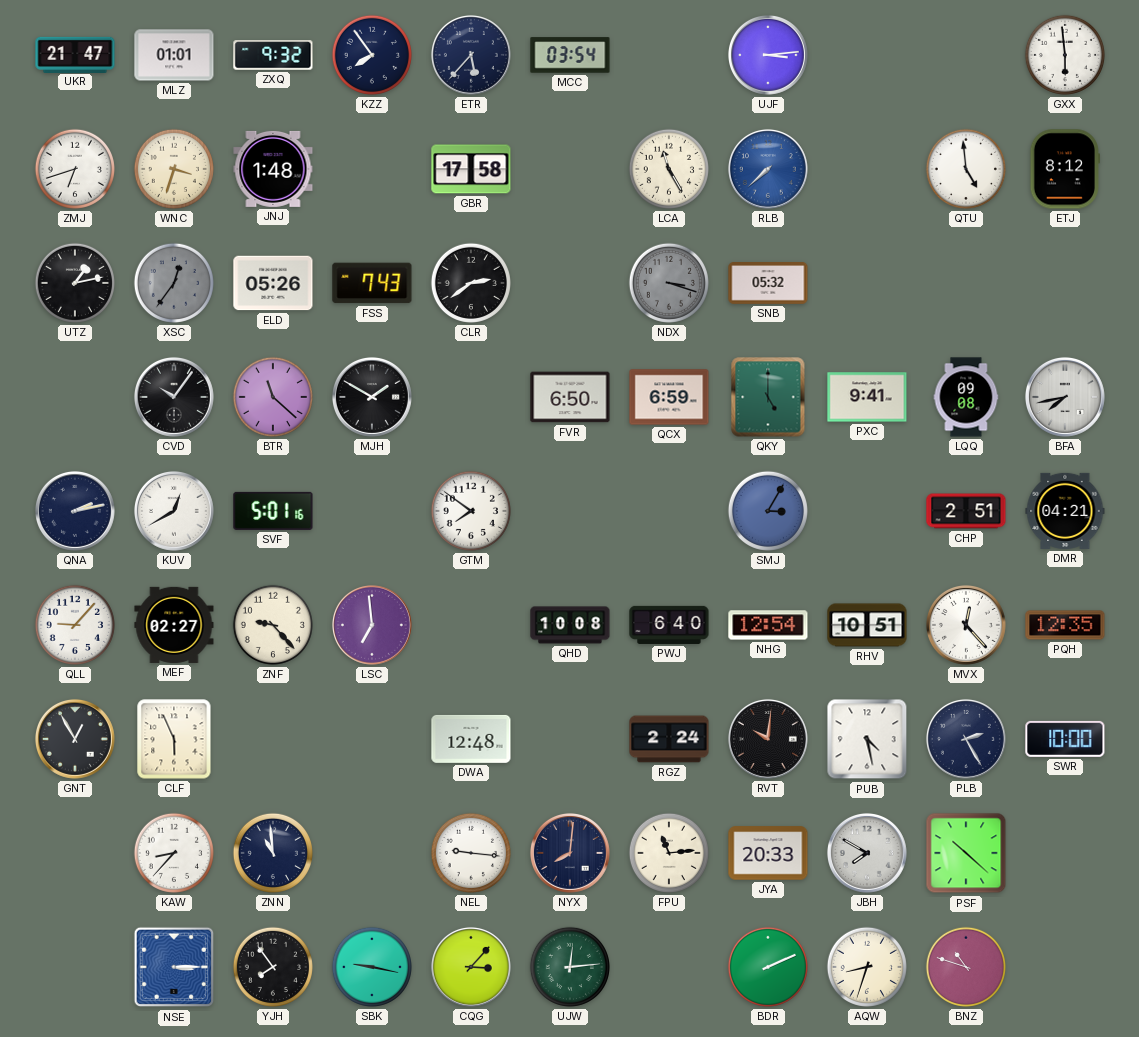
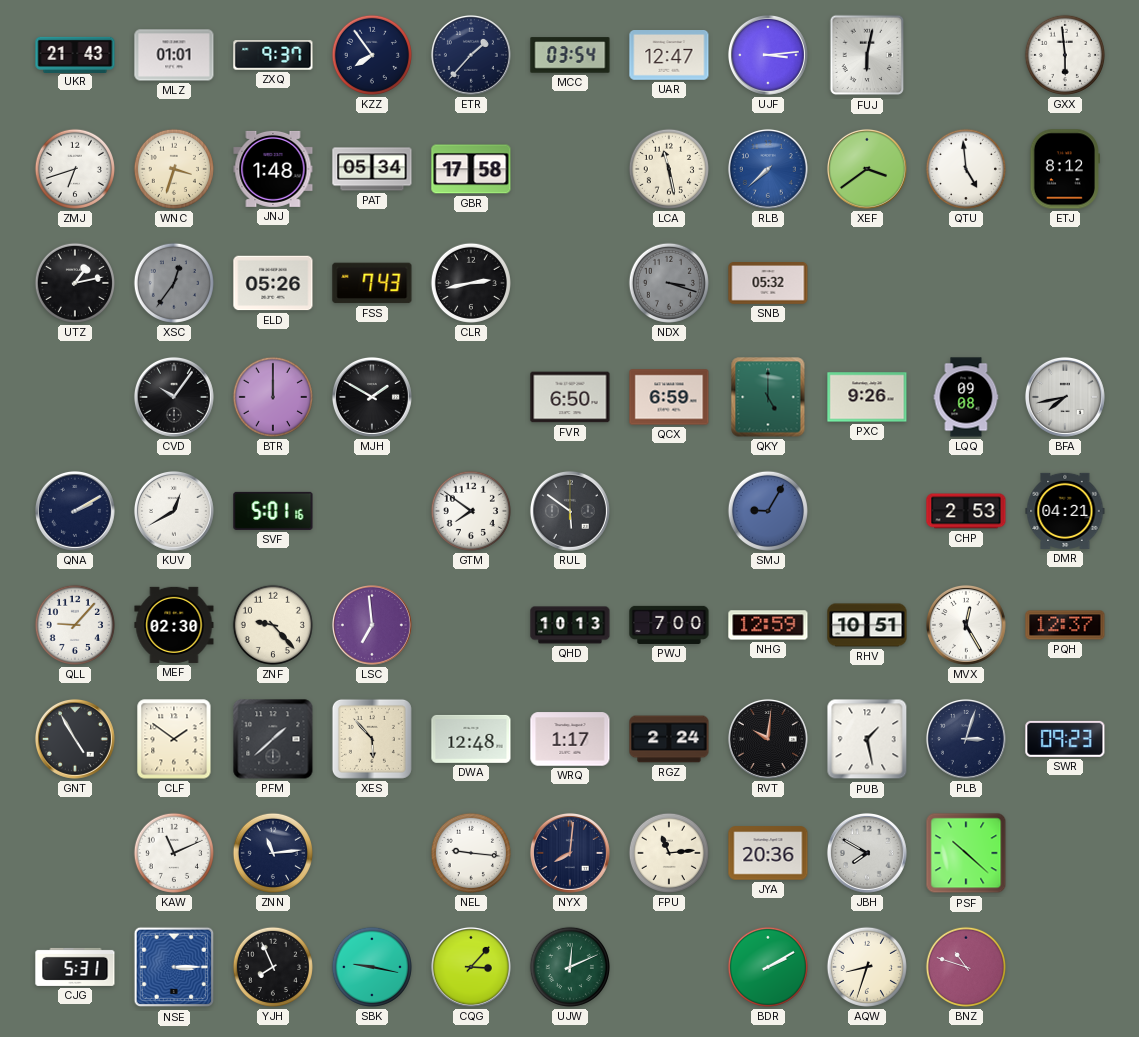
UKR: 21:47 -> 21:43 (75, 54)
ZXQ: 9:32 -> 9:37 (273, 55)
ETR: 5:37 -> 1:37 (471, 55)
UAR: none -> 12:47 (669, 56)
FUJ: none -> 6:02 (867, 55)
PAT: none -> 05:34 (372, 169)
LCA: 11:25 -> 11:28 (669, 169)
XEF: none -> 3:39 (867, 169)
CLR: 2:39 -> 2:43 (471, 283)
BTR: 11:22 -> 12:00 (273, 397)
PXC: 9:41 -> 9:26 (867, 397)
QNA: 2:13 -> 2:10 (75, 511)
RUL: none -> 5:51 (570, 511)
SMJ: 3:05 -> 9:05 (768, 511)
CHP: 2:51 -> 2:53 (966, 511)
MEF: 02:27 -> 02:30 (174, 625)
QHD: 10:08 -> 10:13 (570, 625)
PWJ: 6:40 -> 7:00 (669, 625)
NHG: 12:54 -> 12:59 (768, 625)
MVX: 12:23 -> 12:25 (966, 625)
PQH: 12:35 -> 12:37 (1065, 625)
GNT: 12:55 -> 4:55 (75, 739)
CLF: 5:56 -> 1:51 (174, 739)
PFM: none -> 1:38 (273, 739)
XES: none -> 5:53 (372, 739)
WRQ: none -> 1:17 (570, 739)
PUB: 4:28 -> 1:28 (867, 739)
PLB: 2:25 -> 3:03 (966, 739)
SWR: 10:00 -> 09:23 (1065, 739)
KAW: 8:37 -> 11:11 (174, 853)
ZNN: 10:59 -> 11:14 (273, 853)
JYA: 20:33 -> 20:36 (768, 853)
CJG: none -> 5:31 (75, 967)
YJH: 7:54 -> 7:56 (273, 967)
UJW: 12:14 -> 12:11 (570, 967)
BDR: 2:11 -> 2:10 (768, 967)
